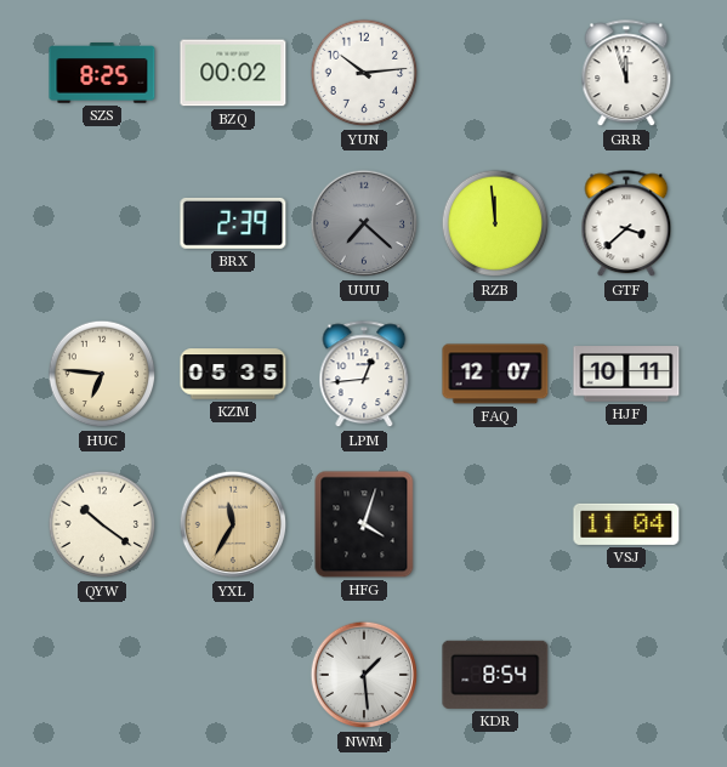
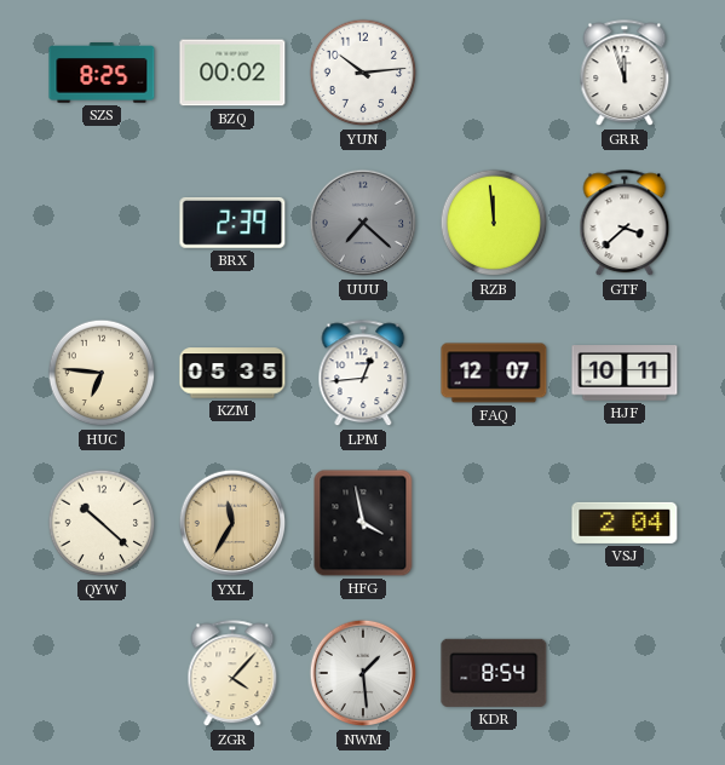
QYW: 10:21 -> 10:22 (102, 523)
HFG: 4:03 -> 3:58 (363, 523)
VSJ: 11:04 -> 2:04 (625, 523)
ZGR: none -> 4:07 (232, 674)
